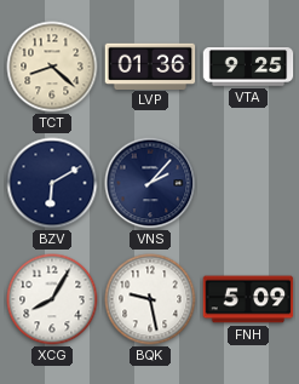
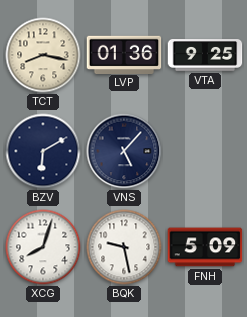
TCT: 8:22 -> 8:17 (43, 55)
VNS: 2:07 -> 5:07 (124, 151)
XCG: 8:05 -> 8:03 (43, 247)
